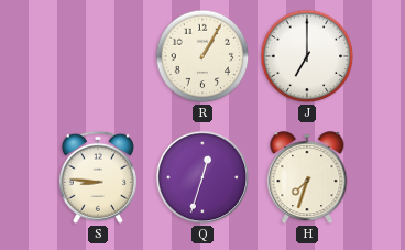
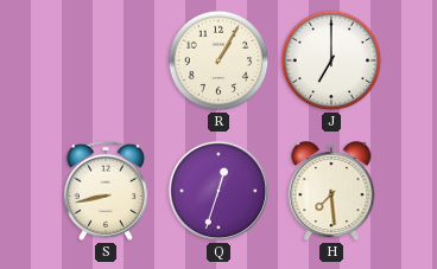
S: 8:46 -> 8:43 (106, 191)
H: 7:33 -> 7:29 (331, 192)
